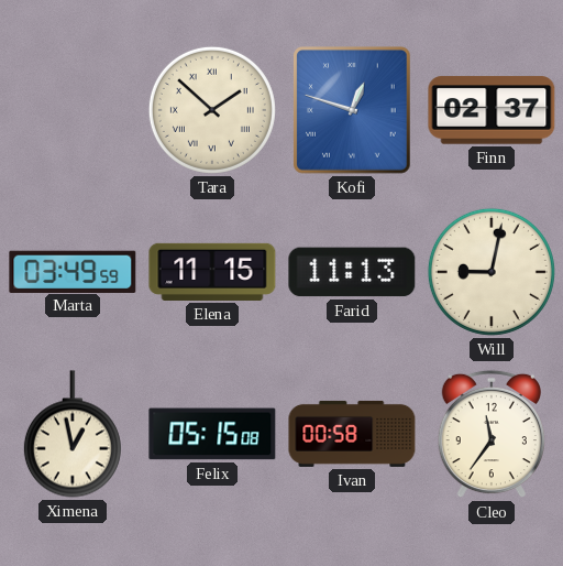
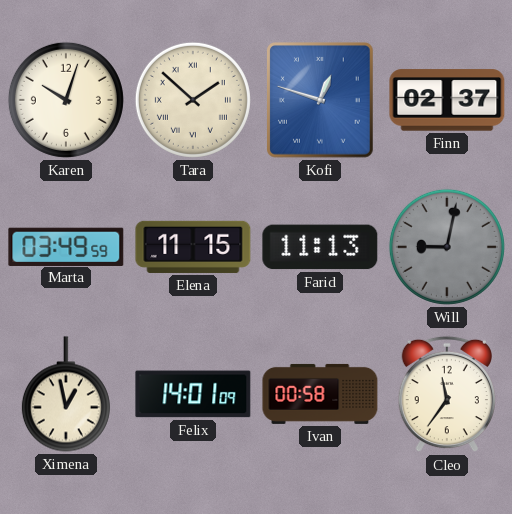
Karen: none -> 10:03 (66, 100)
Will dial: cream -> grey (447, 247)
Felix: 05:15 -> 14:01 (193, 394)
